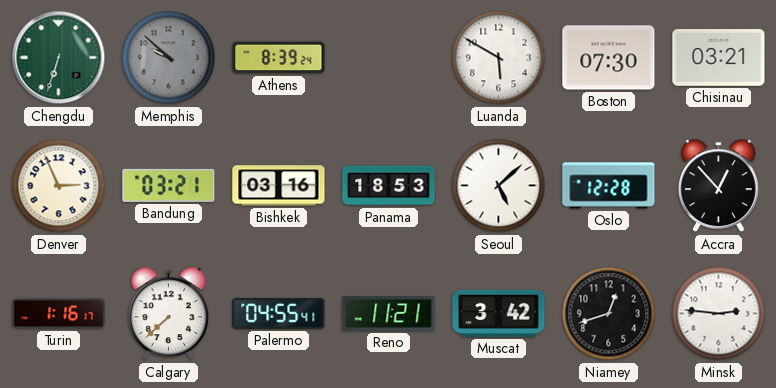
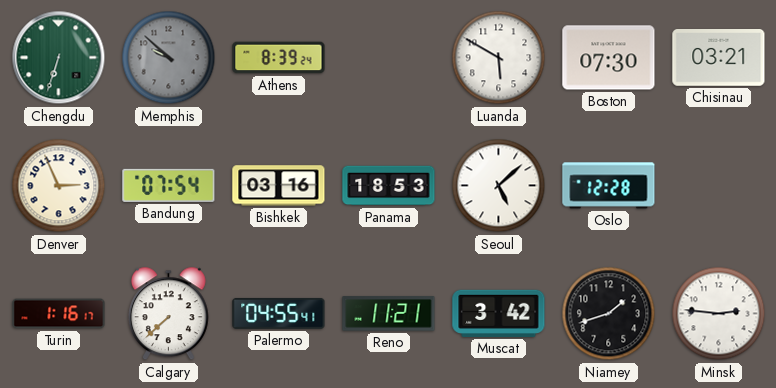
Bandung: 03:21 -> 07:54 (169, 185)
Accra: 12:53 -> none (718, 186)
Niamey: 12:42 -> 1:42 (609, 314)
